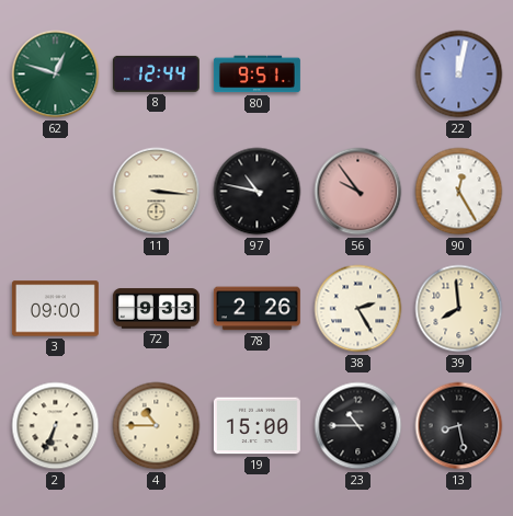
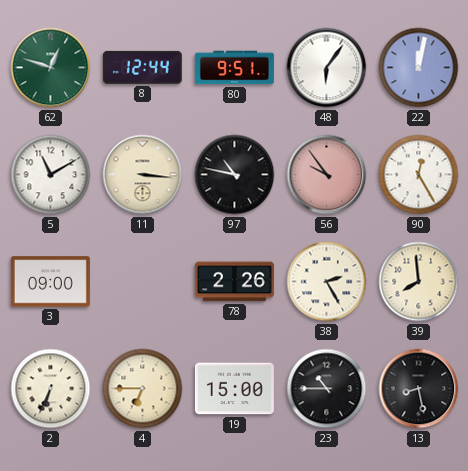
48: none -> 6:06 (327, 68)
5: none -> 11:10 (51, 175)
72: 9:33 -> none (156, 309)
4: 10:45 -> 6:45 (143, 389)
